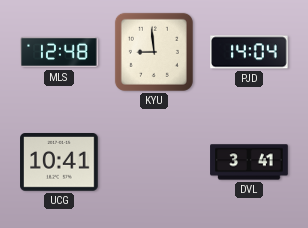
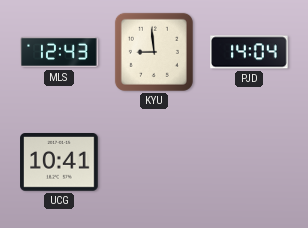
MLS: 12:48 -> 12:43 (59, 52)
DVL: 3:41 -> none (249, 162)
